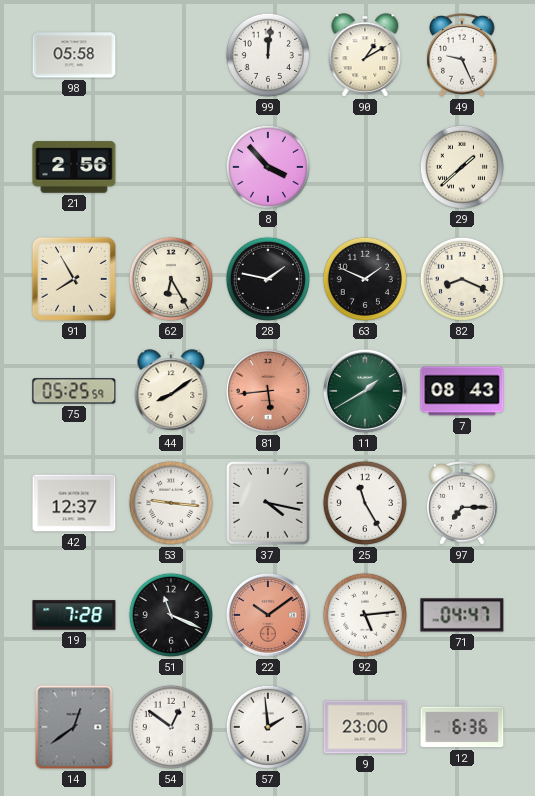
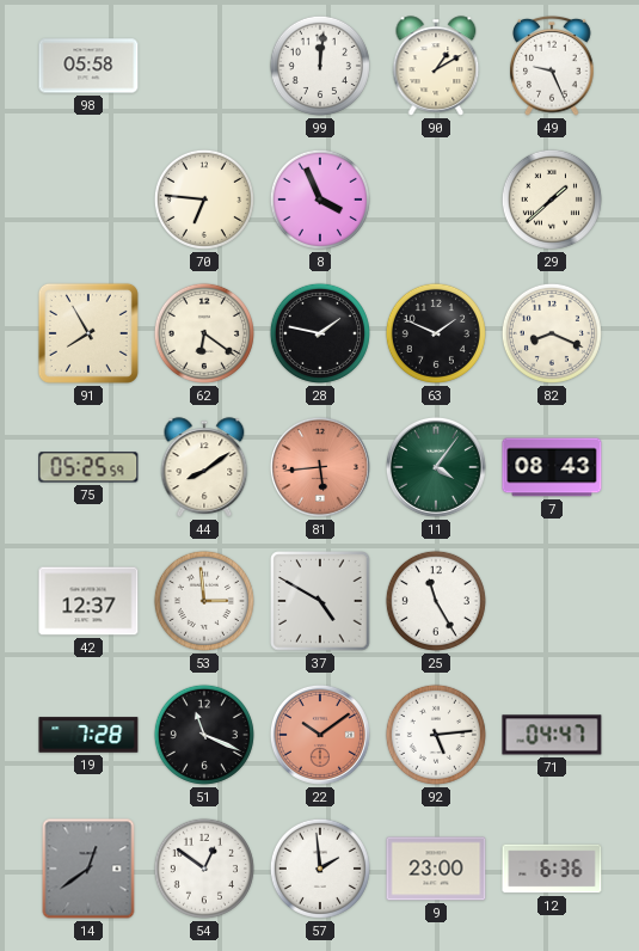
21: 2:56 -> none (74, 167)
70: none -> 6:46 (204, 200)
8: 3:53 -> 3:56 (320, 200)
62: 6:25 -> 6:21 (204, 333)
11: 1:40 -> 4:06 (436, 467)
53: 9:16 -> 2:59 (204, 601)
37: 4:17 -> 4:50 (320, 601)
97: 7:15 -> none (462, 503)
